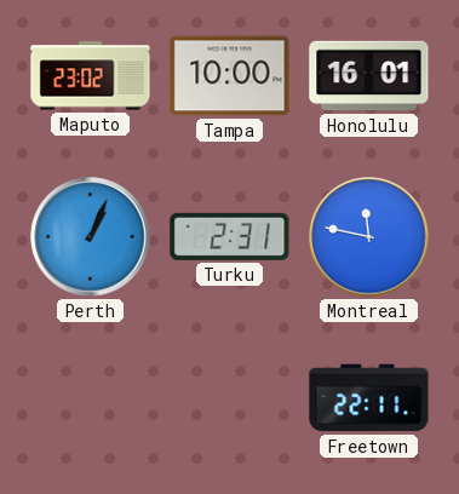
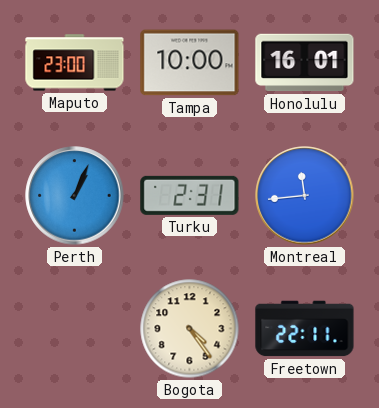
Maputo: 23:02 -> 23:00 (75, 63)
Montreal: 11:47 -> 11:44 (305, 196)
Bogota: none -> 4:24 (190, 329)
